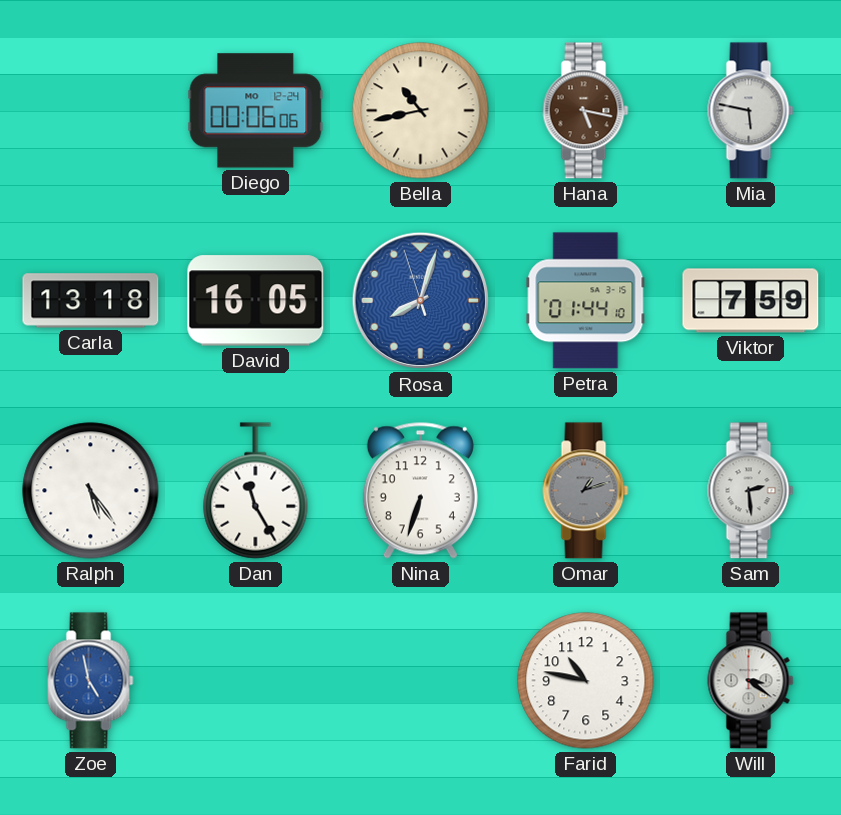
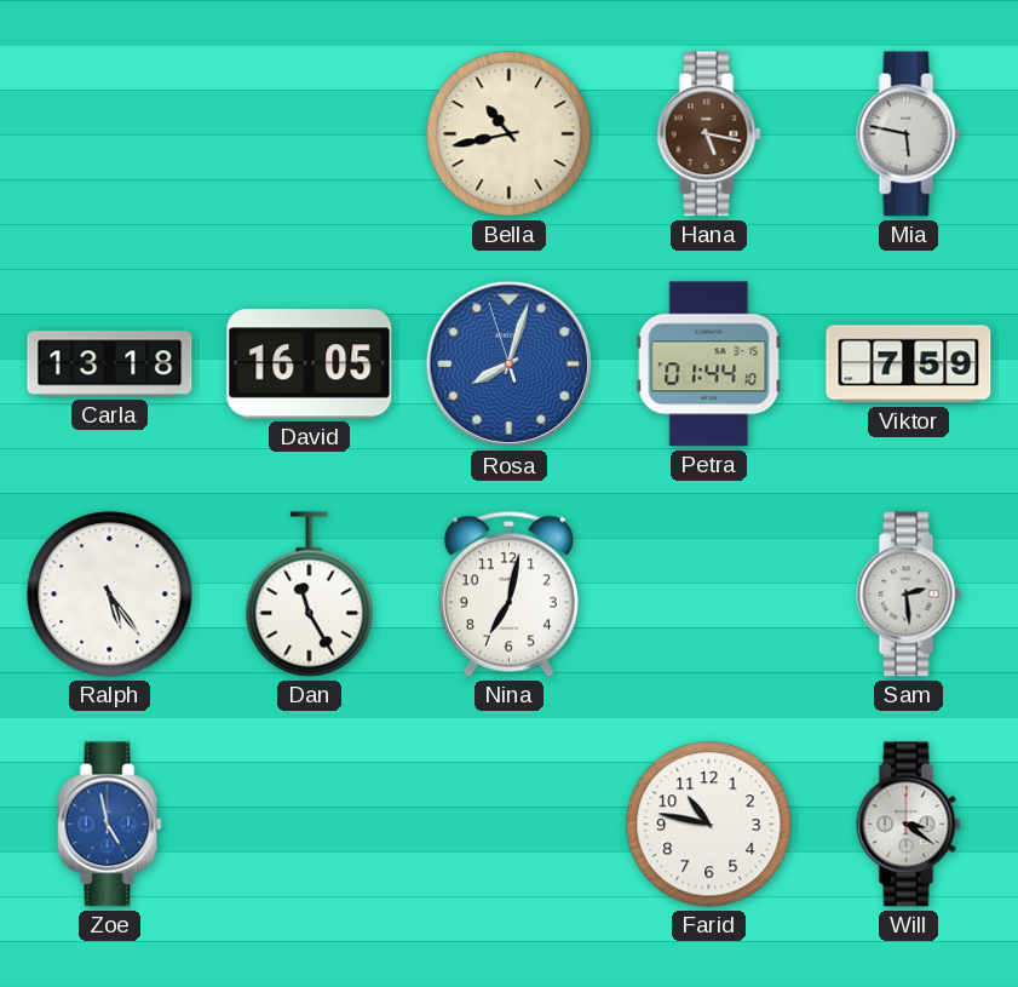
Diego: 00:06 -> none (256, 111)
Nina: 6:33 -> 7:02 (508, 593)
Omar: 1:12 -> none (586, 491)
